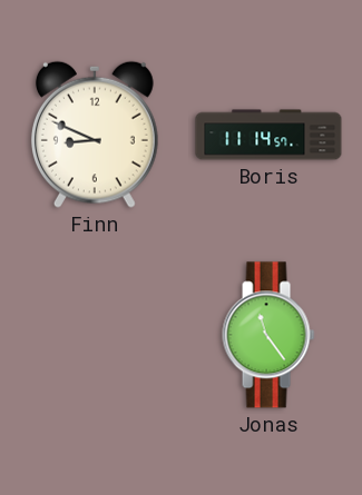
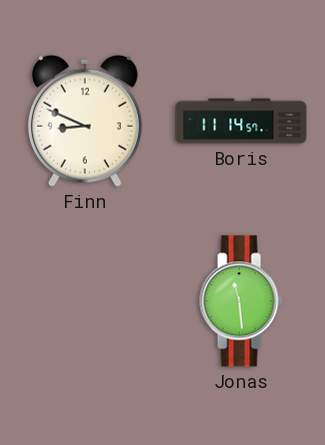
Jonas: 11:24 -> 11:29 (241, 301)
